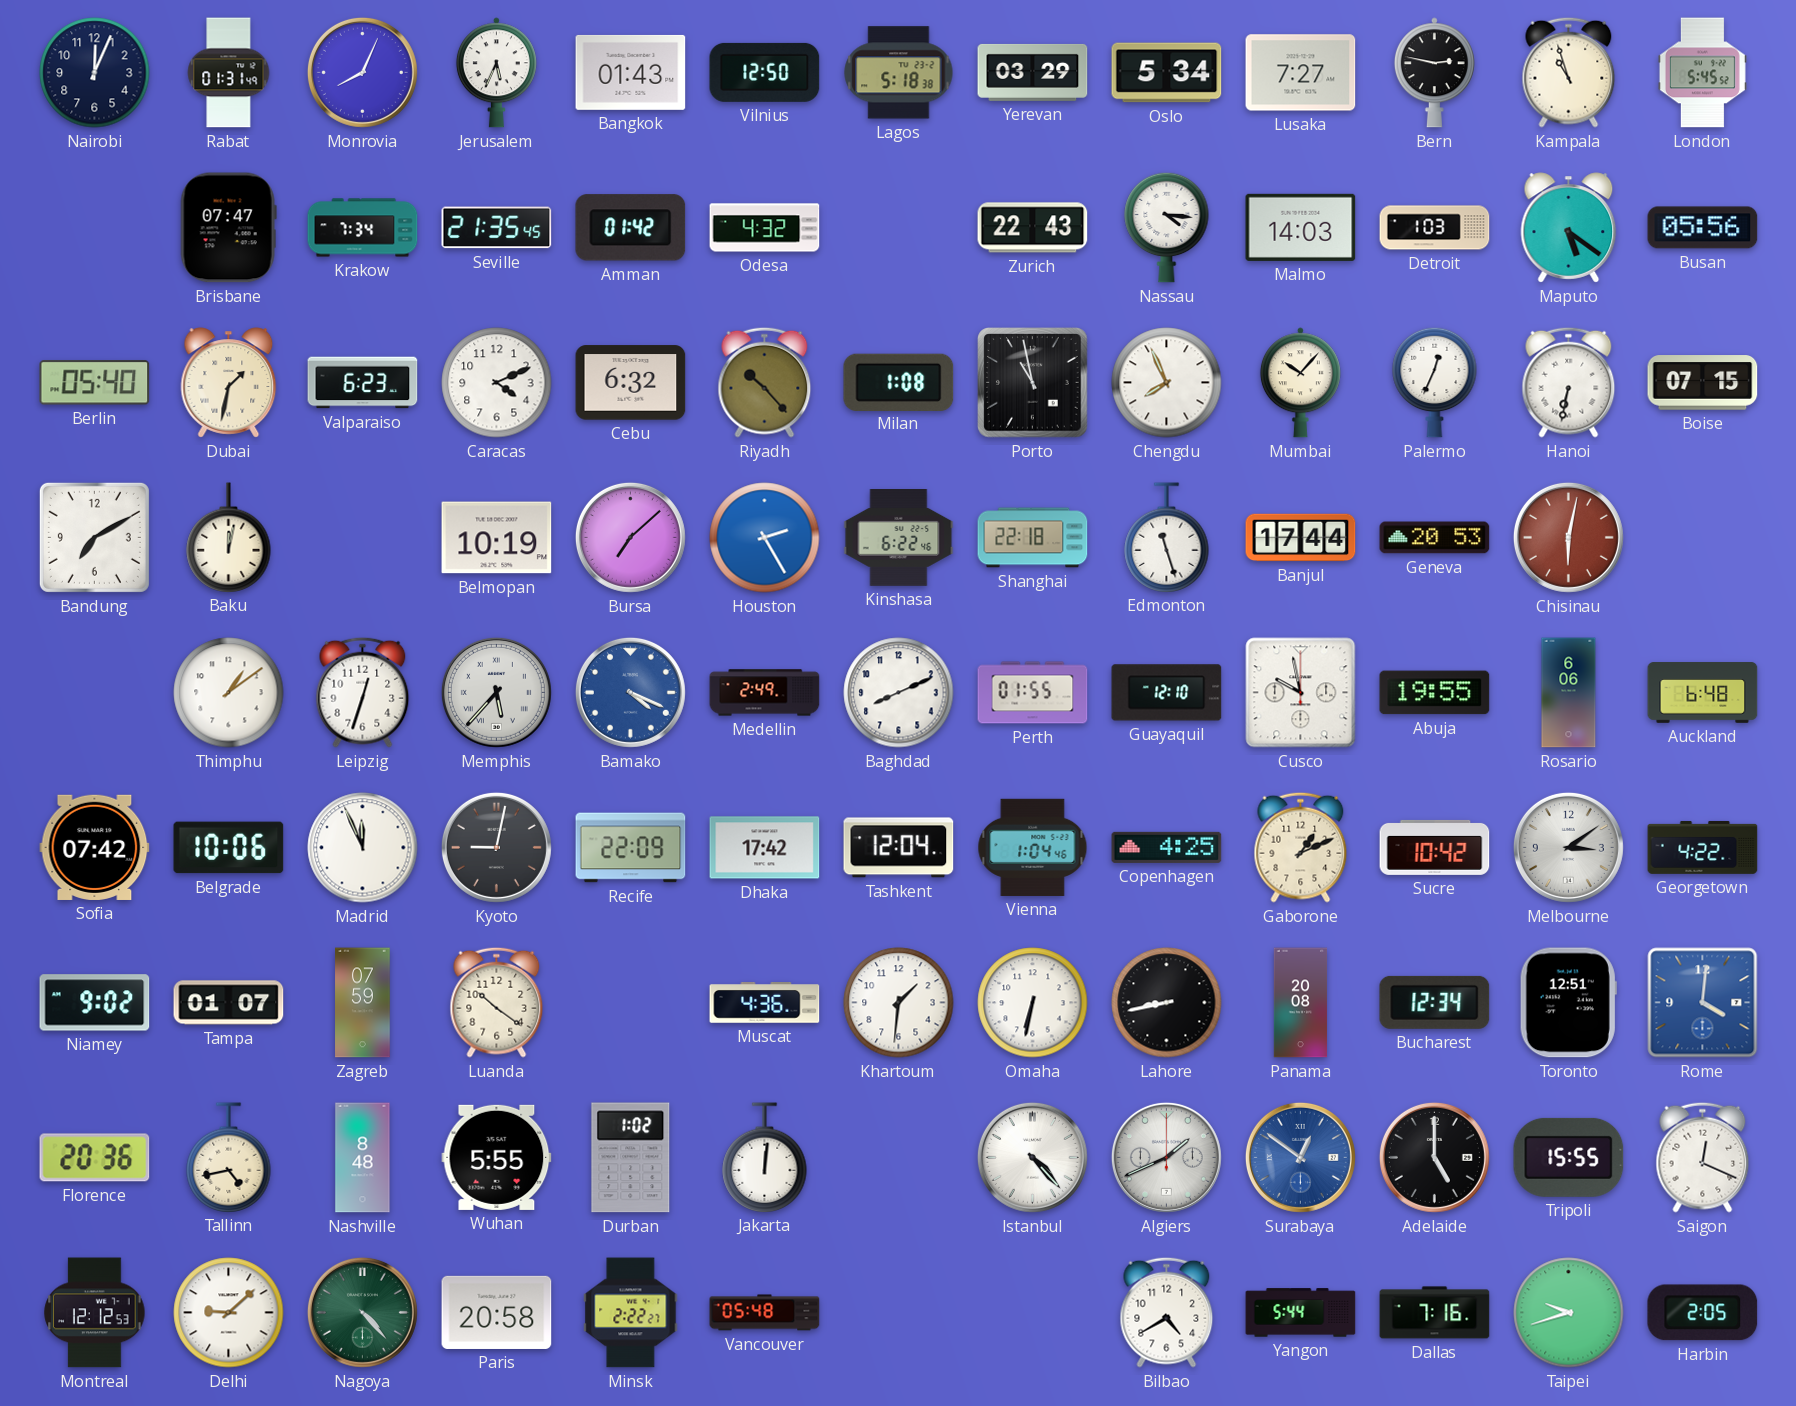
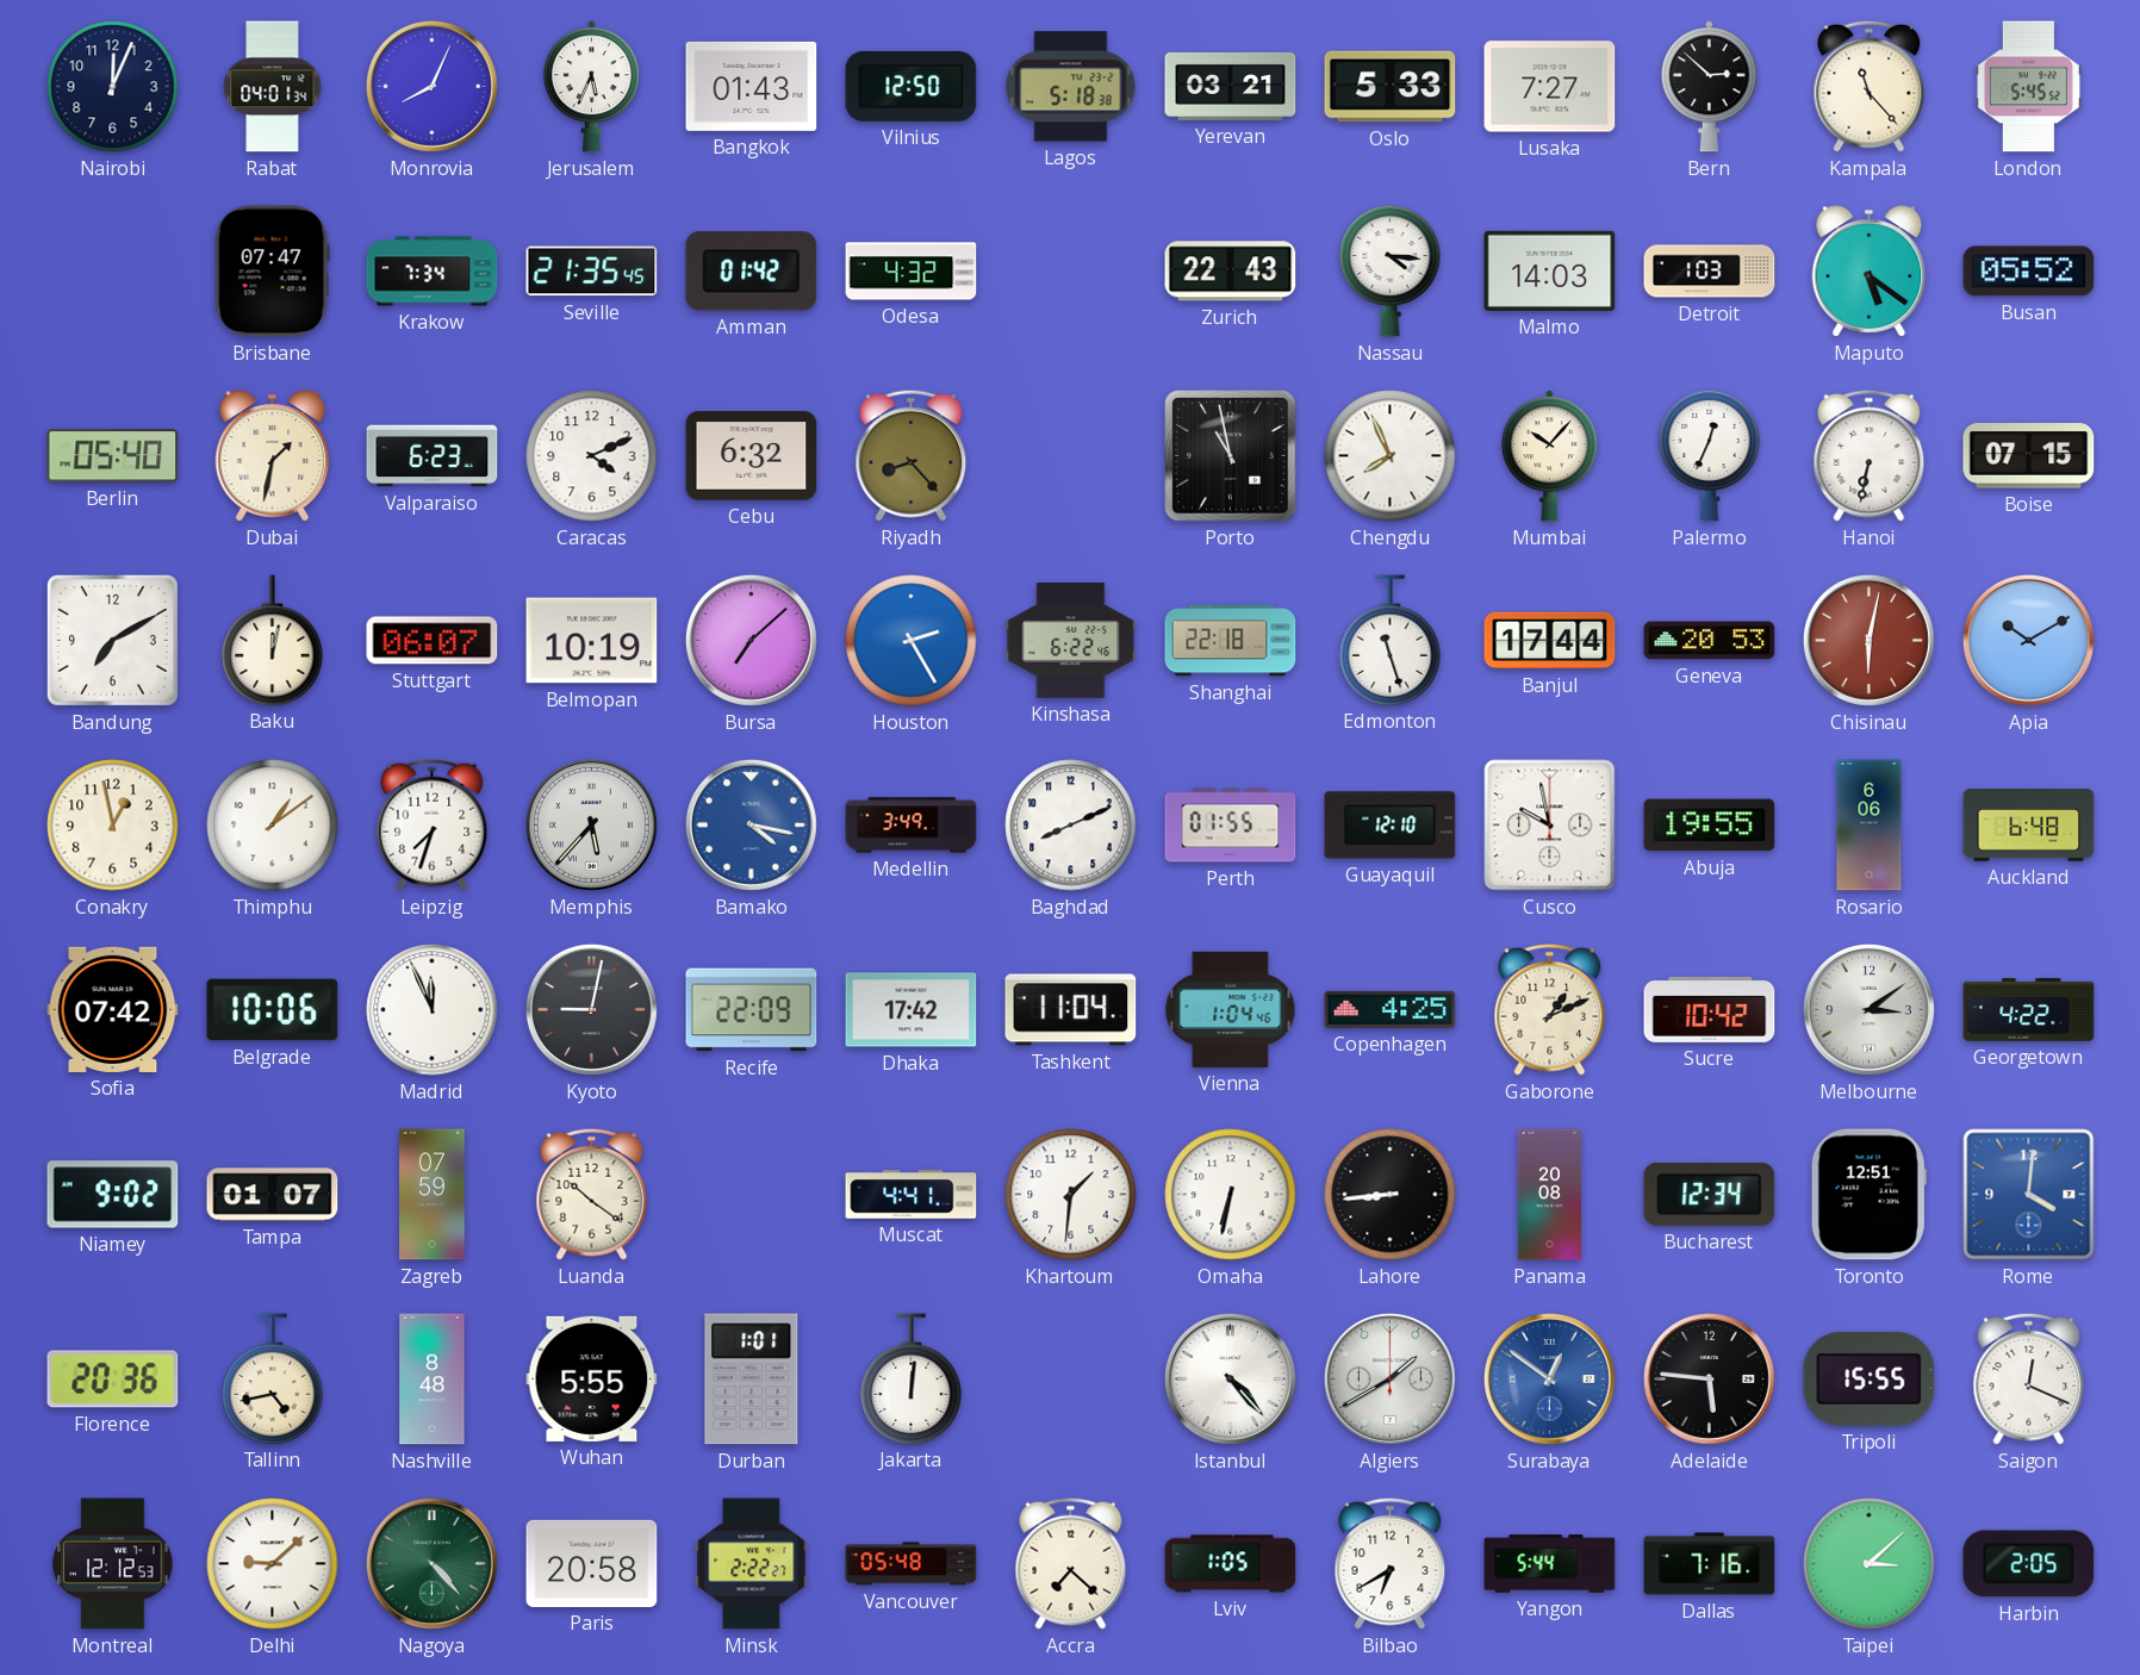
Rabat: 01:31 -> 04:01 (273, 87)
Yerevan: 03:29 -> 03:21 (1231, 86)
Oslo: 5:34 -> 5:33 (1391, 87)
Bern: 2:47 -> 2:52 (1709, 87)
Kampala: 10:57 -> 11:23 (1870, 86)
Busan: 05:56 -> 05:52 (2029, 272)
Riyadh: 10:23 -> 8:23 (912, 455)
Milan: 1:08 -> none (899, 382)
Stuttgart: none -> 06:07 (433, 641)
Apia: none -> 10:10 (2028, 640)
Conakry: none -> 12:58 (113, 826)
Leipzig: 12:33 -> 7:33 (433, 824)
Bamako: 4:19 -> 4:17 (751, 824)
Medellin: 2:49 -> 3:49 (912, 826)
Tashkent: 12:04 -> 11:04 (1071, 1010)
Muscat: 4:36 -> 4:41 (912, 1195)
Lahore: 8:43 -> 8:44 (1391, 1195)
Durban: 1:02 -> 1:01 (752, 1380)
Algiers: 1:41 -> 1:40 (1389, 1378)
Adelaide: 5:00 -> 5:46 (1709, 1378)
Accra: none -> 7:22 (1071, 1563)
Lviv: none -> 1:05 (1231, 1564)
Bilbao: 4:40 -> 6:40 (1391, 1563)
Taipei: 9:42 -> 3:08 (1870, 1564)
